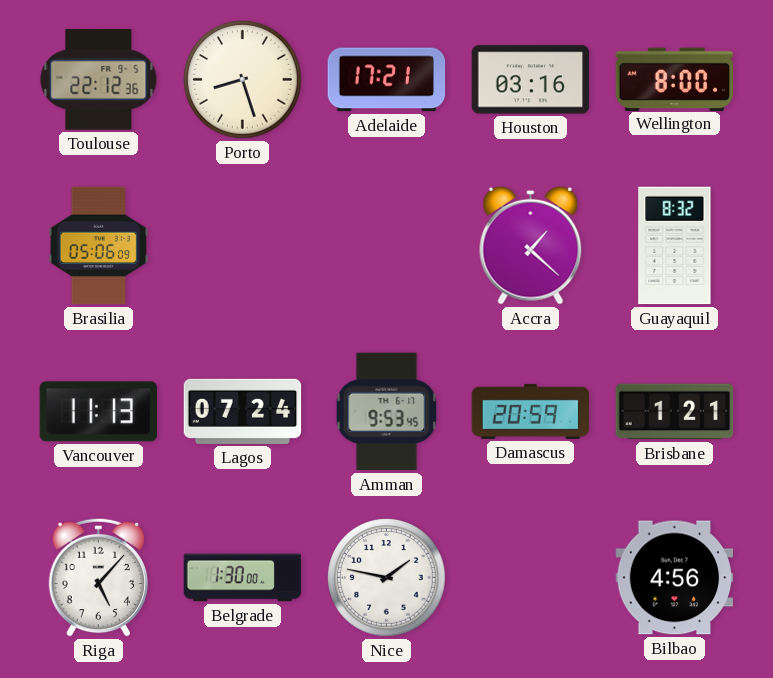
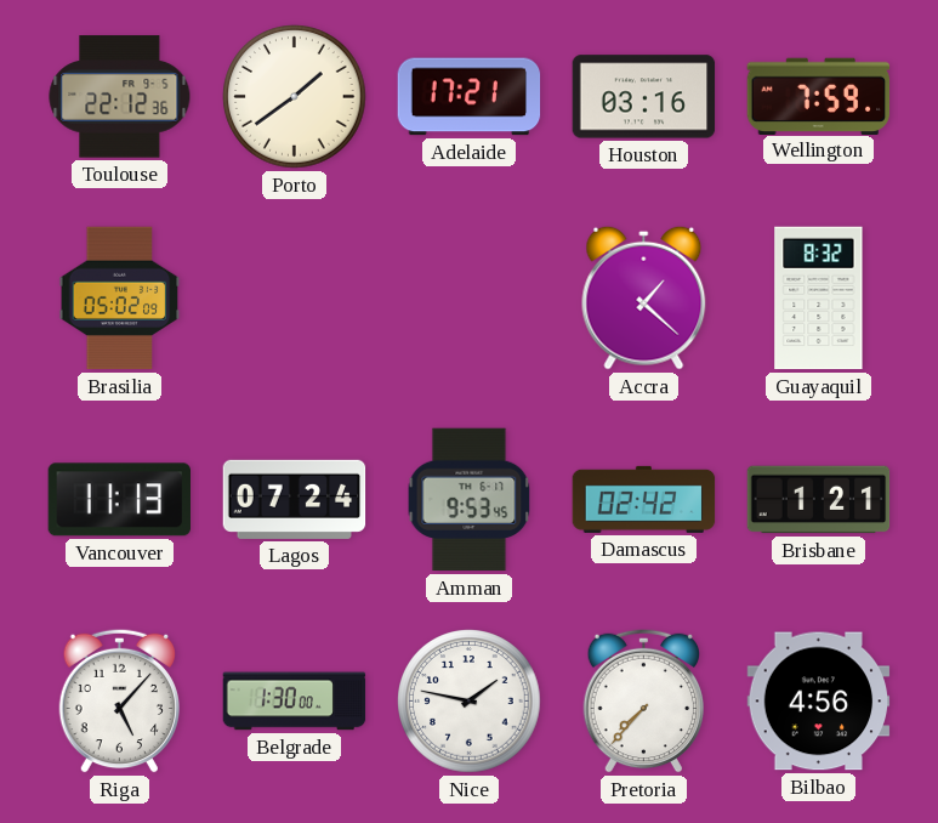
Porto: 8:27 -> 1:39 (295, 97)
Wellington: 8:00 -> 7:59 (819, 96)
Brasilia: 05:06 -> 05:02 (120, 299)
Damascus: 20:59 -> 02:42 (644, 499)
Pretoria: none -> 7:37 (643, 700)
